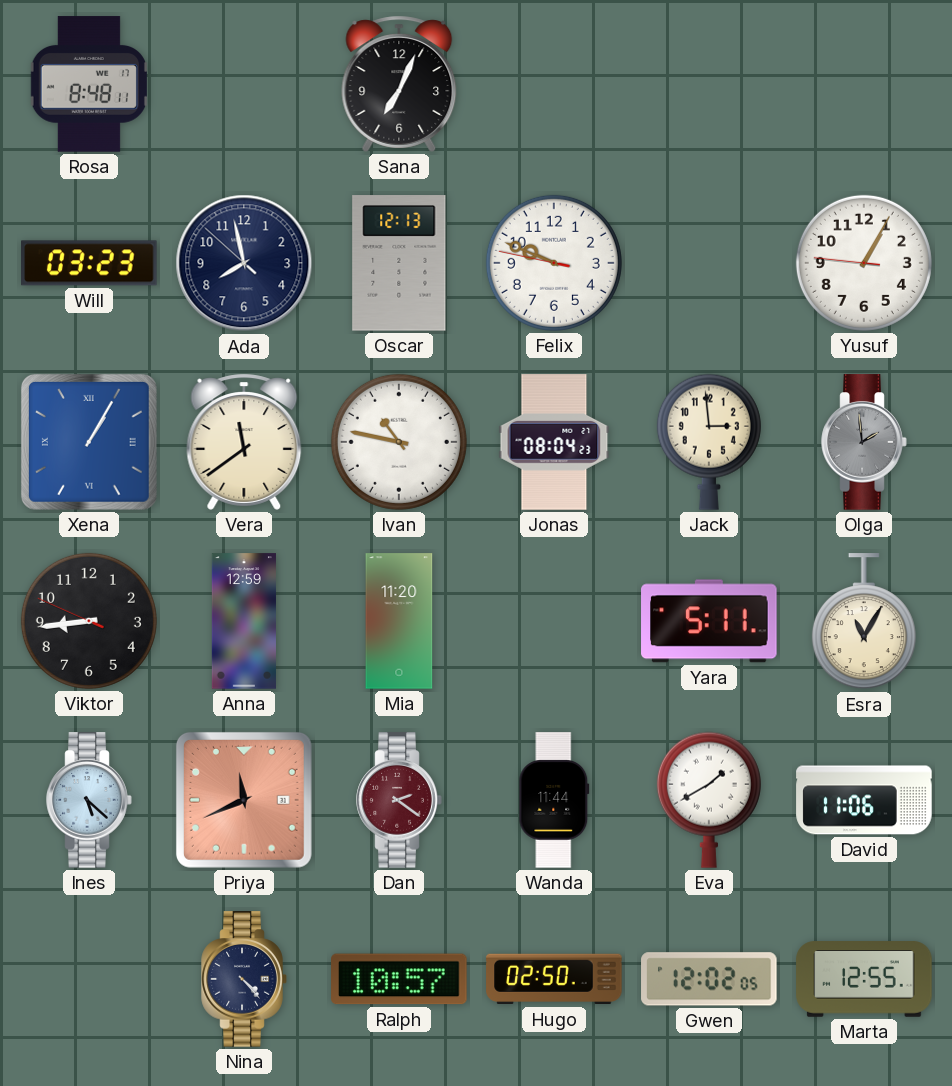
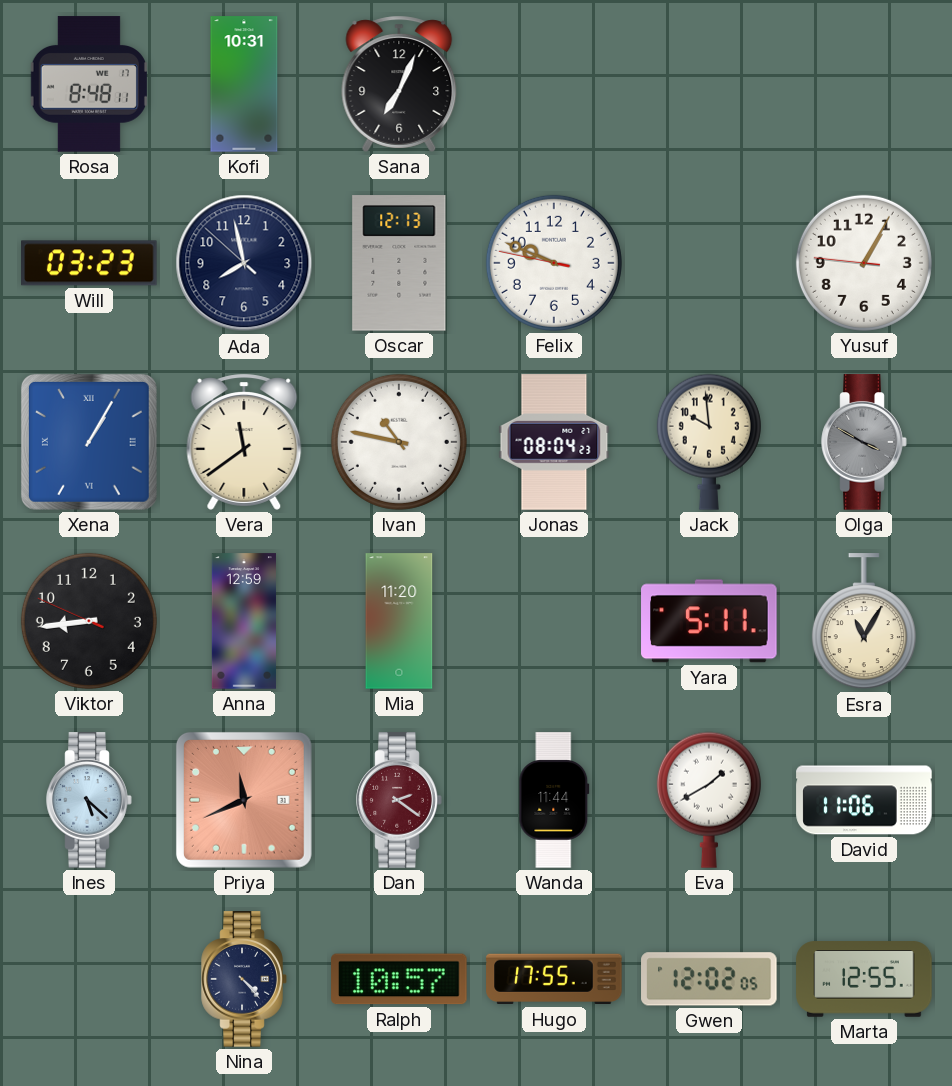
Kofi: none -> 10:31 (244, 84)
Jack: 2:59 -> 9:59 (709, 442)
Olga: 1:59 -> 3:50 (864, 442)
Hugo: 02:50 -> 17:55 (554, 979)
